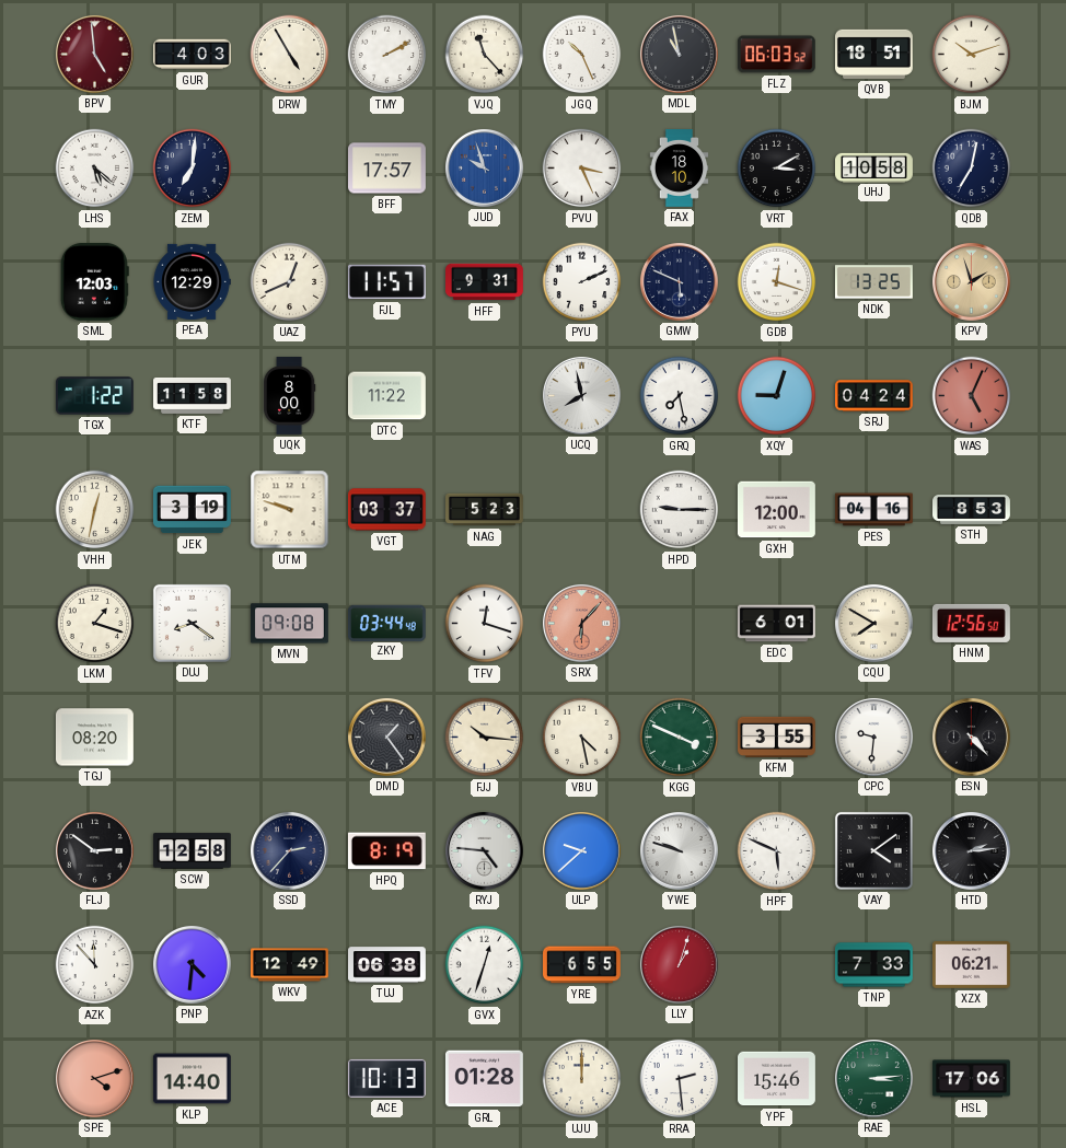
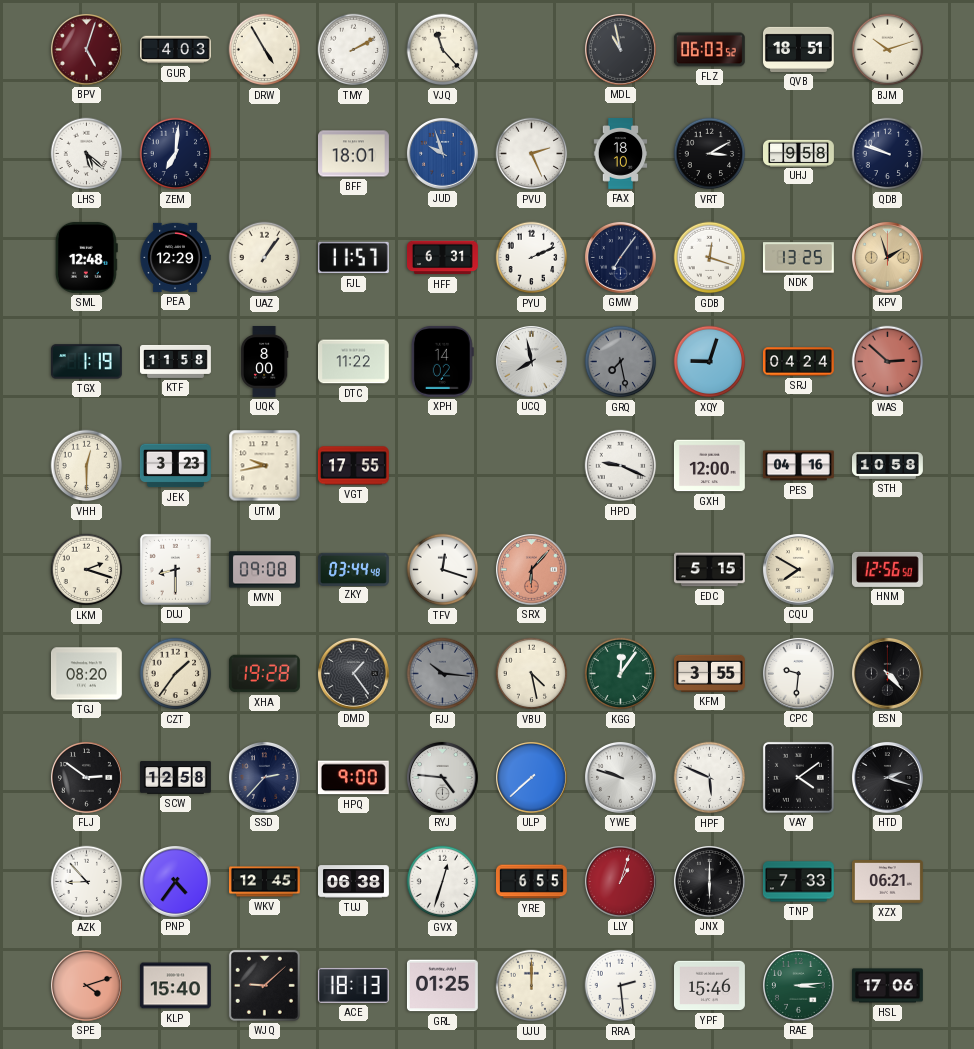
BPV: 4:59 -> 5:03 (86, 49)
JGQ: 10:26 -> none (582, 55)
BFF: 17:57 -> 18:01 (354, 154)
PVU: 3:26 -> 2:26 (532, 154)
UHJ: 10:58 -> 9:58 (799, 153)
QDB: 7:02 -> 9:48 (888, 154)
SML: 12:03 -> 12:48 (86, 257)
UAZ: 12:41 -> 1:06 (265, 258)
HFF: 9:31 -> 6:31 (443, 258)
GMW: 5:49 -> 7:06 (620, 257)
TGX: 1:22 -> 1:19 (86, 362)
XPH: none -> 14:02 (442, 361)
GRQ dial: white -> grey (621, 362)
WAS: 5:04 -> 2:52 (888, 362)
VHH: 12:32 -> 12:30 (87, 466)
JEK: 3:19 -> 3:23 (175, 466)
UTM: 9:48 -> 9:43 (265, 466)
VGT: 03:37 -> 17:55 (353, 466)
NAG: 5:23 -> none (485, 510)
HPD: 9:15 -> 9:19 (621, 466)
STH: 8:53 -> 10:58 (888, 466)
LKM: 1:18 -> 2:18 (87, 570)
DUJ: 8:21 -> 8:30 (175, 569)
EDC: 6:01 -> 5:15 (710, 570)
CZT: none -> 1:36 (176, 674)
XHA: none -> 19:28 (264, 674)
FJJ dial: cream -> grey (443, 674)
KGG: 3:49 -> 12:06 (621, 674)
HPQ: 8:19 -> 9:00 (353, 778)
ULP: 9:38 -> 7:38 (531, 777)
HTD: 2:14 -> 2:18 (887, 777)
AZK: 11:53 -> 8:53 (87, 882)
PNP: 4:31 -> 4:36 (175, 881)
WKV: 12:49 -> 12:45 (265, 882)
JNX: none -> 6:00 (709, 881)
KLP: 14:40 -> 15:40 (175, 986)
WJQ: none -> 9:08 (264, 985)
ACE: 10:13 -> 18:13 (353, 985)
GRL: 01:28 -> 01:25 (442, 986)
